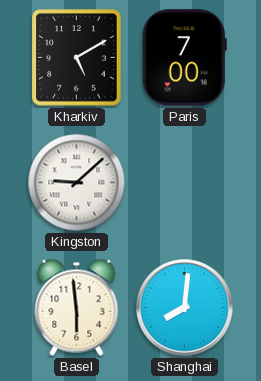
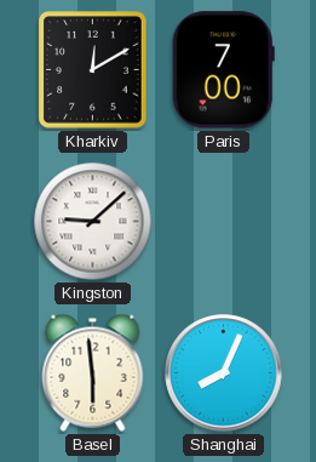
Kharkiv: 5:10 -> 12:10 (93, 70)
Shanghai: 8:01 -> 8:04 (224, 373)
